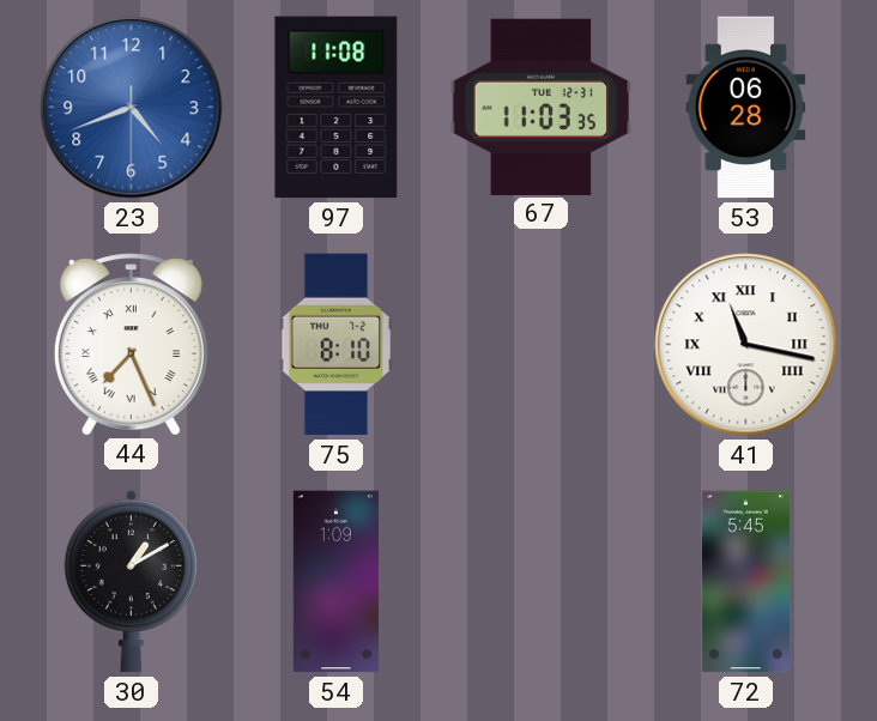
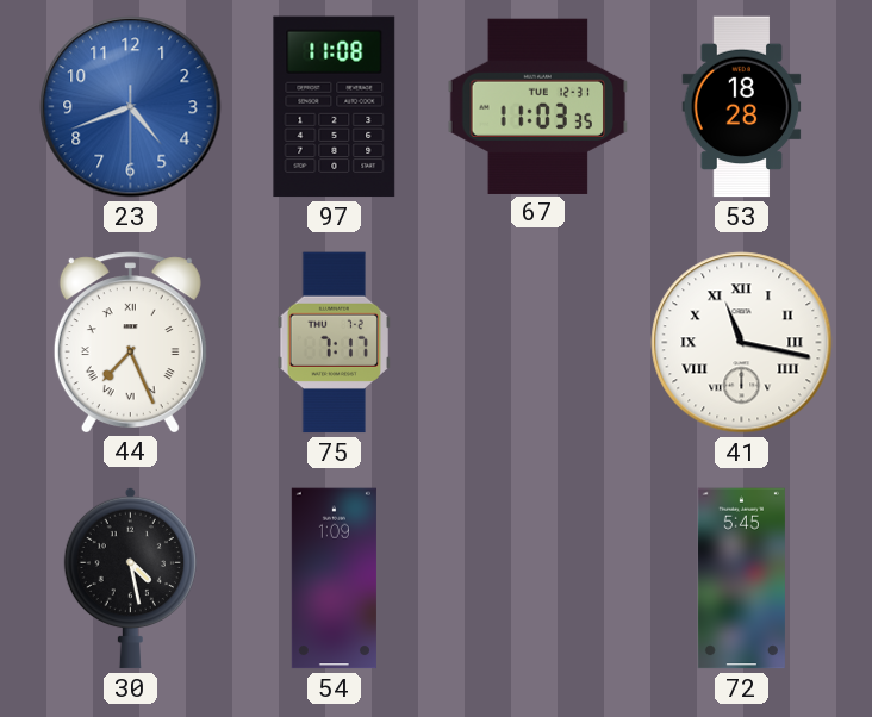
53: 06:28 -> 18:28 (742, 107)
75: 8:10 -> 7:17 (334, 343)
30: 1:10 -> 4:28 (130, 578)
